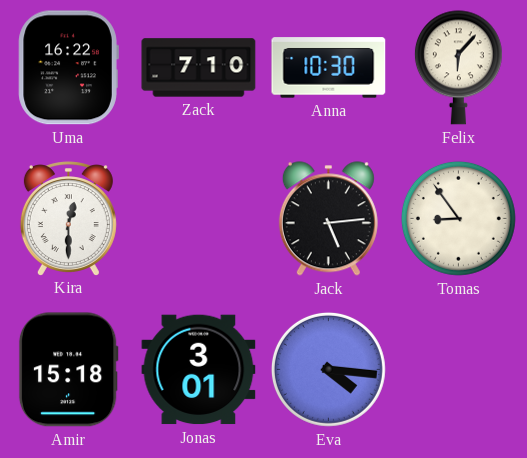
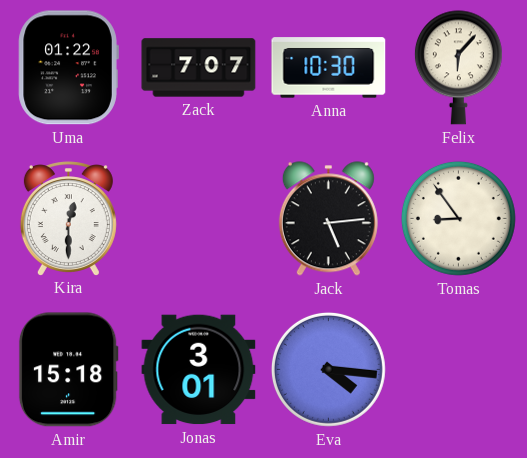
Uma: 16:22 -> 01:22 (68, 68)
Zack: 7:10 -> 7:07 (199, 68)
